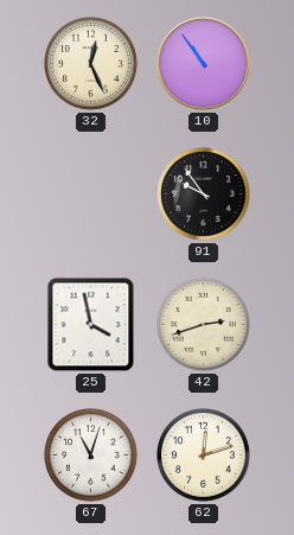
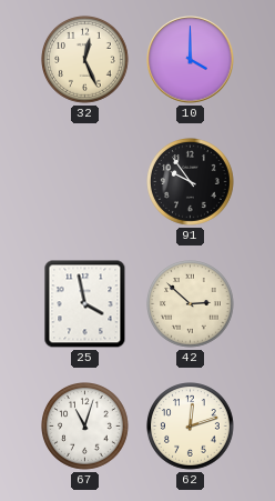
10: 10:54 -> 4:00 (191, 60)
42: 2:42 -> 2:52 (191, 304)
